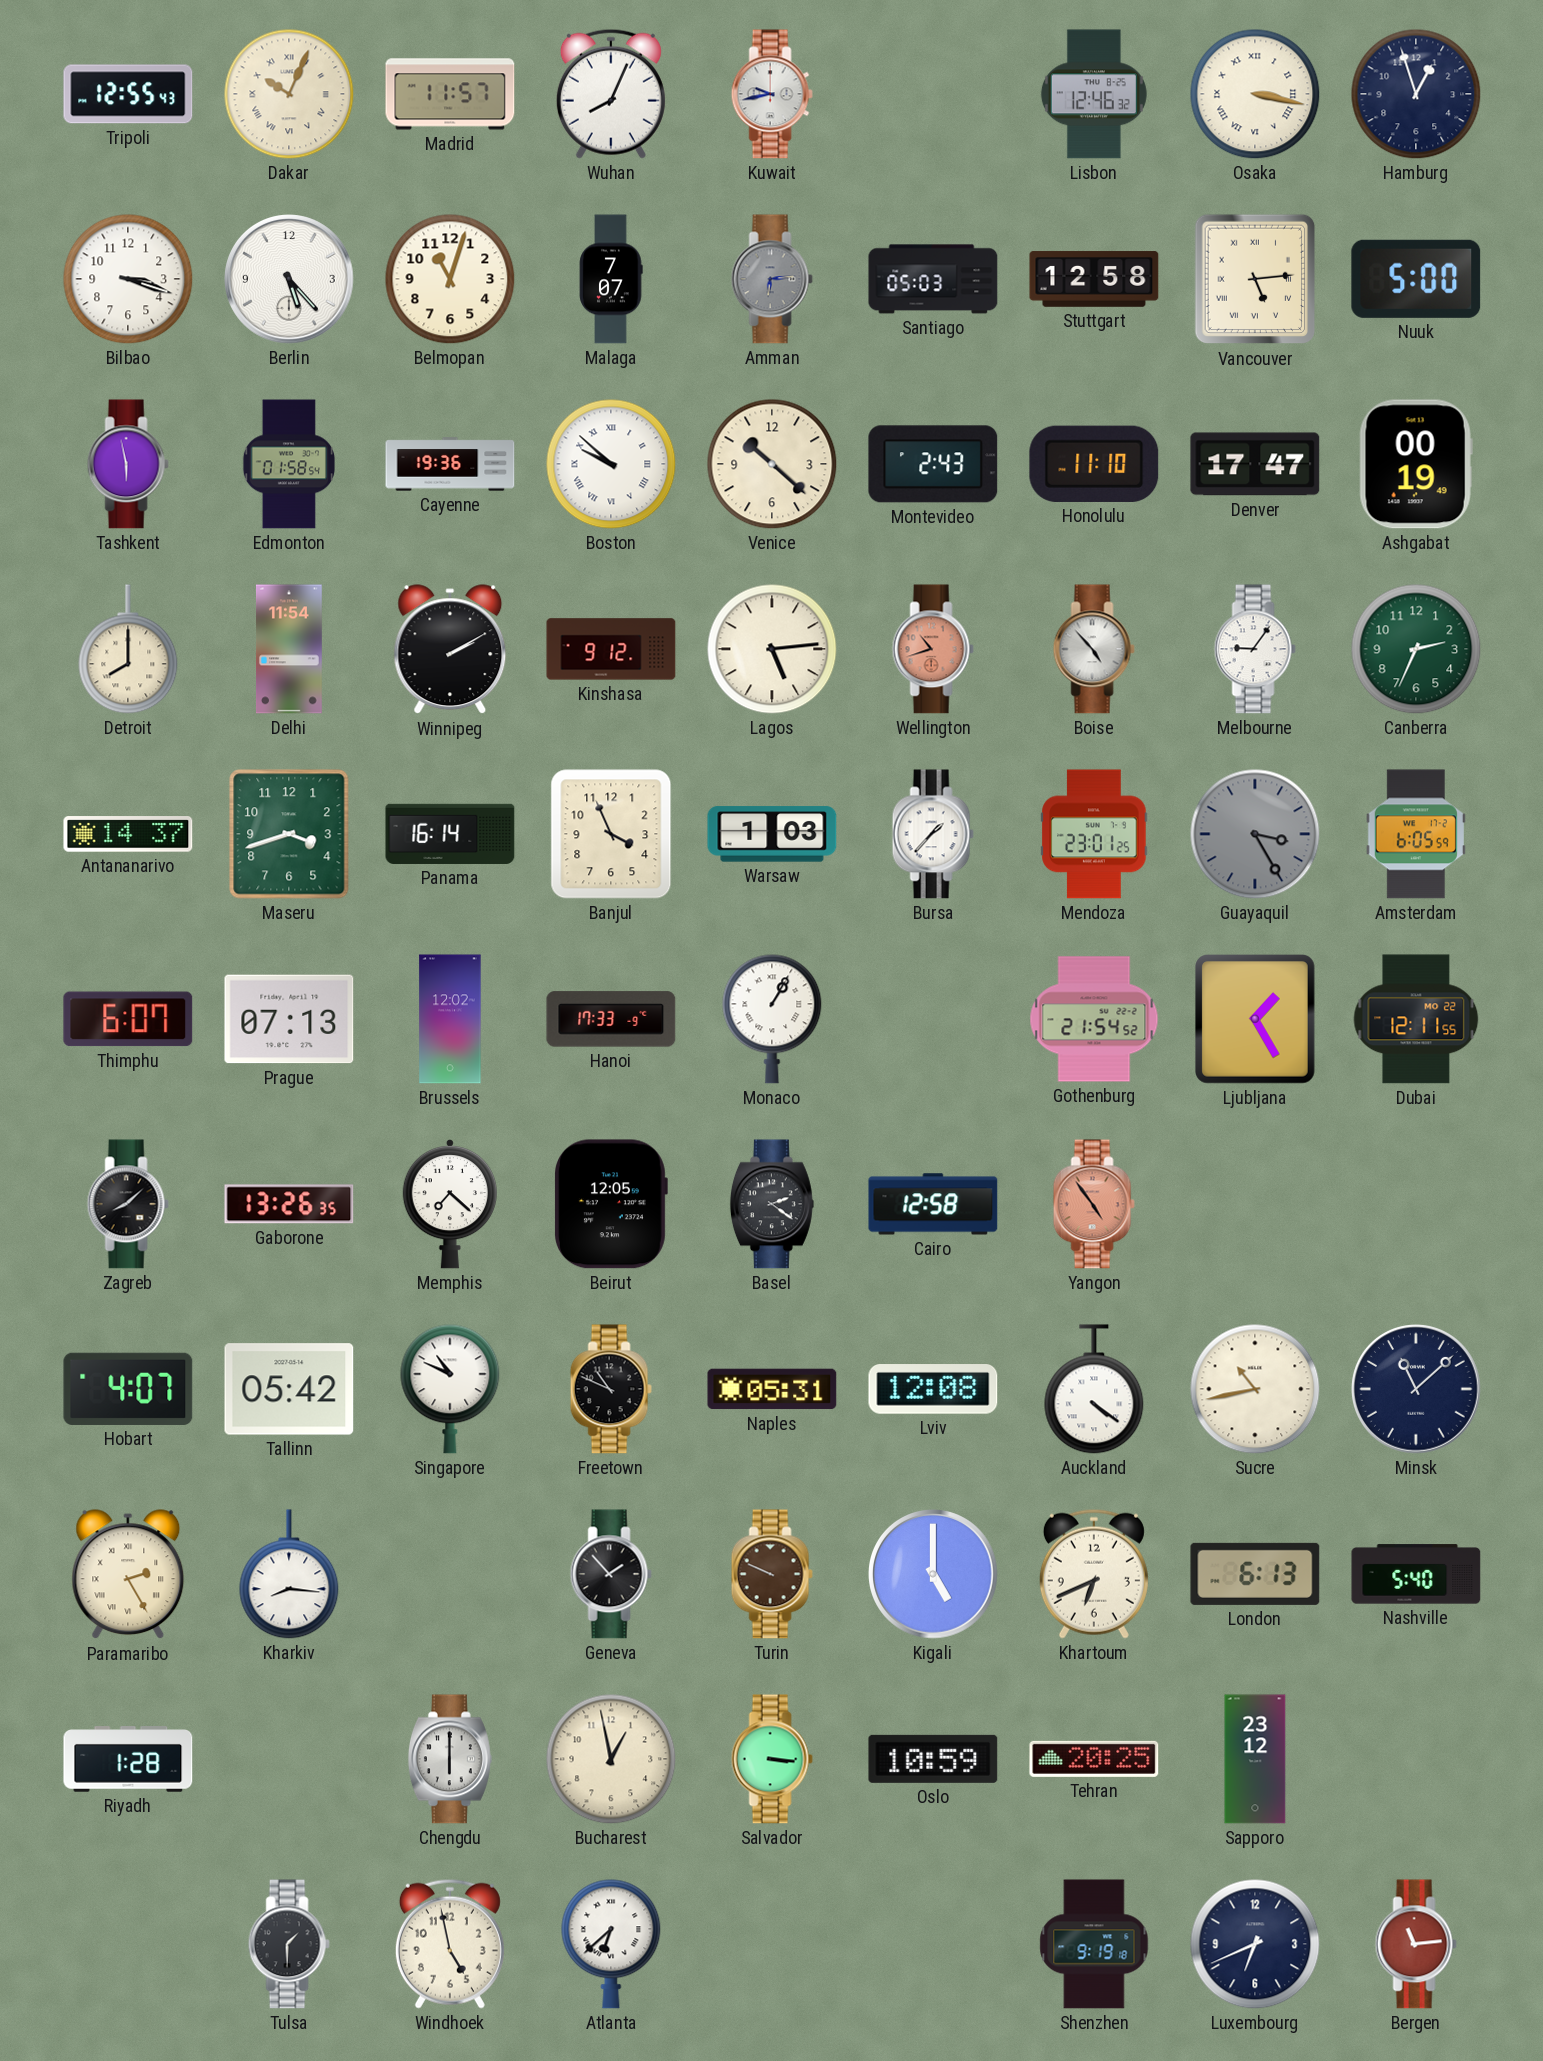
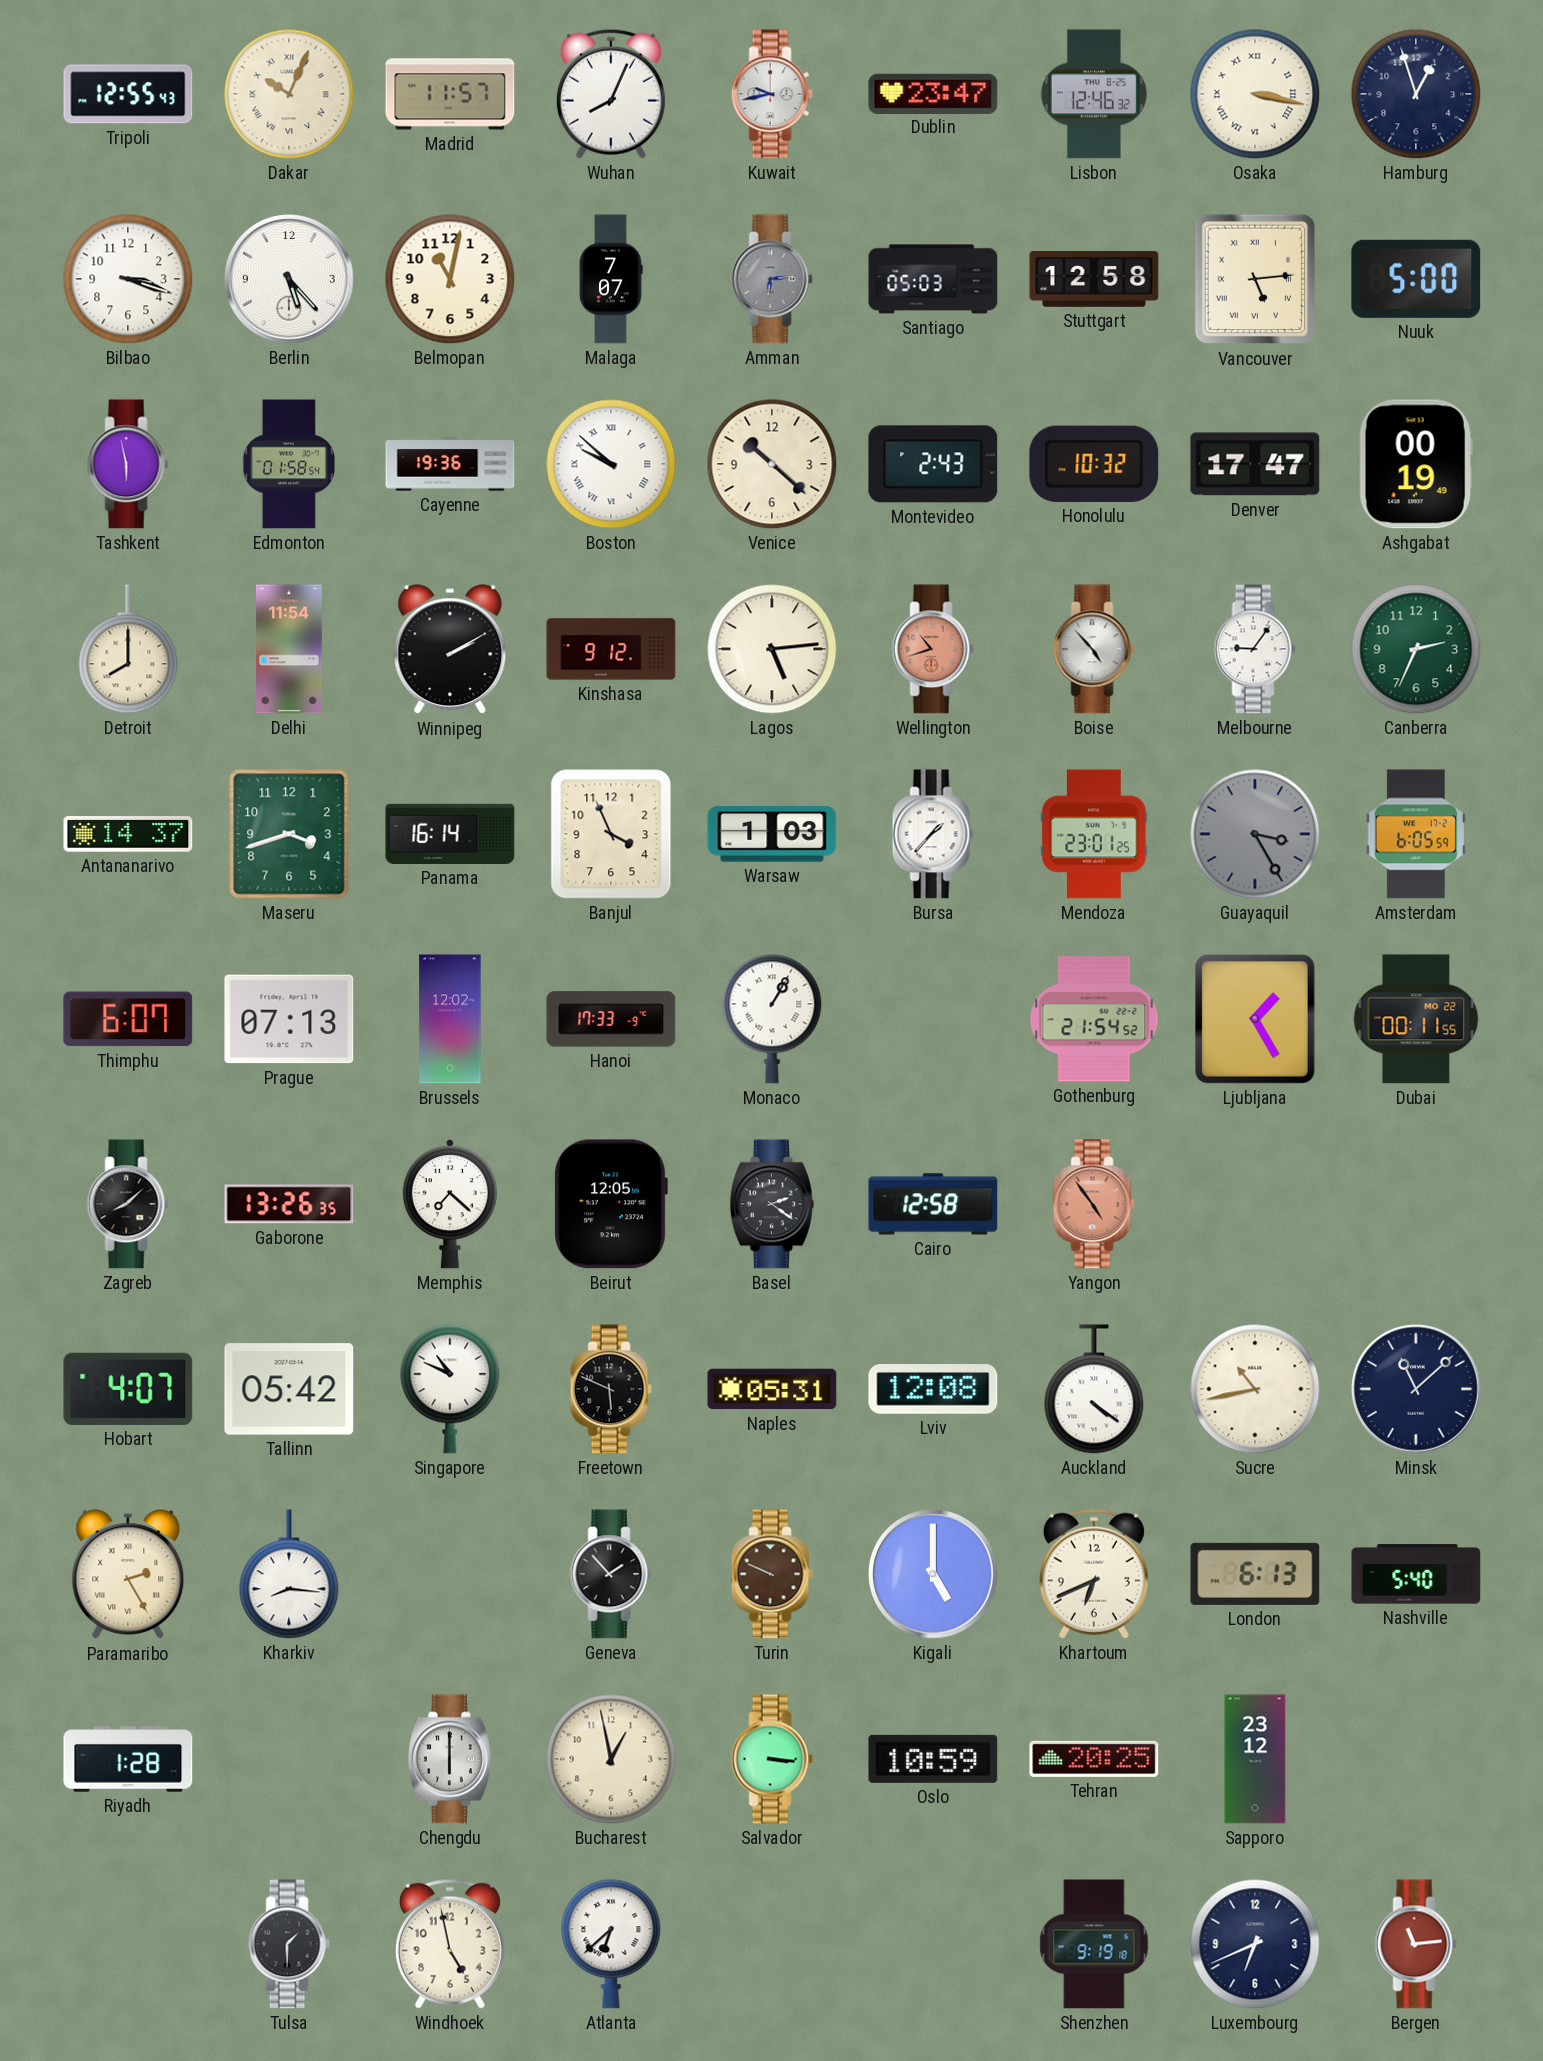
Dublin: none -> 23:47 (933, 93)
Belmopan: 11:03 -> 11:02 (450, 279)
Honolulu: 11:10 -> 10:32 (1094, 464)
Dubai: 12:11 -> 00:11 (1416, 1019)
Freetown: 10:49 -> 5:49 (611, 1389)
